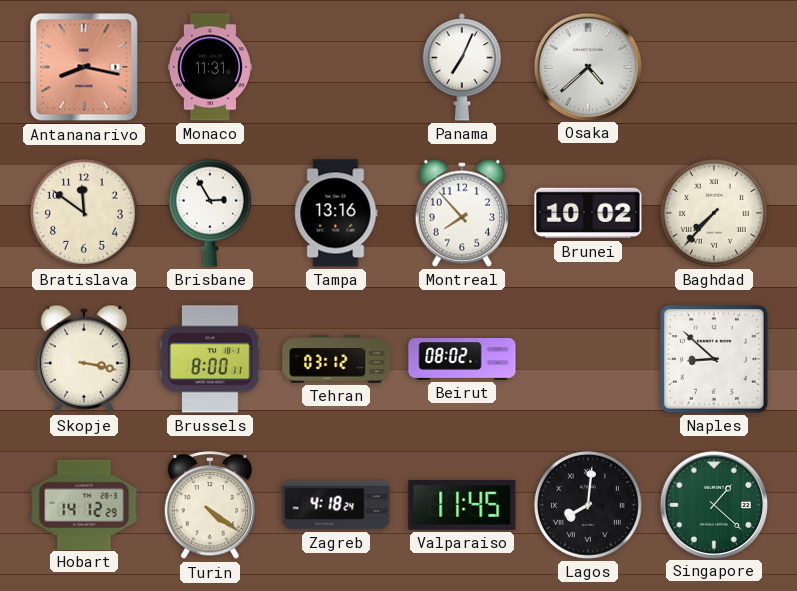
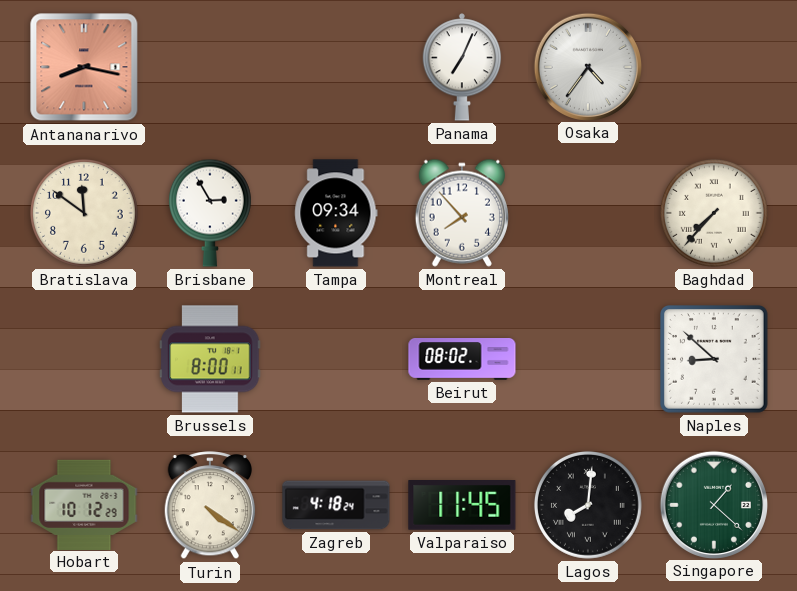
Monaco: 11:31 -> none (210, 67)
Osaka: 4:38 -> 4:36 (587, 66)
Tampa: 13:16 -> 09:34 (336, 213)
Brunei: 10:02 -> none (588, 213)
Skopje: 3:17 -> none (84, 359)
Tehran: 03:12 -> none (336, 359)
Hobart: 14:12 -> 10:12 (84, 504)
